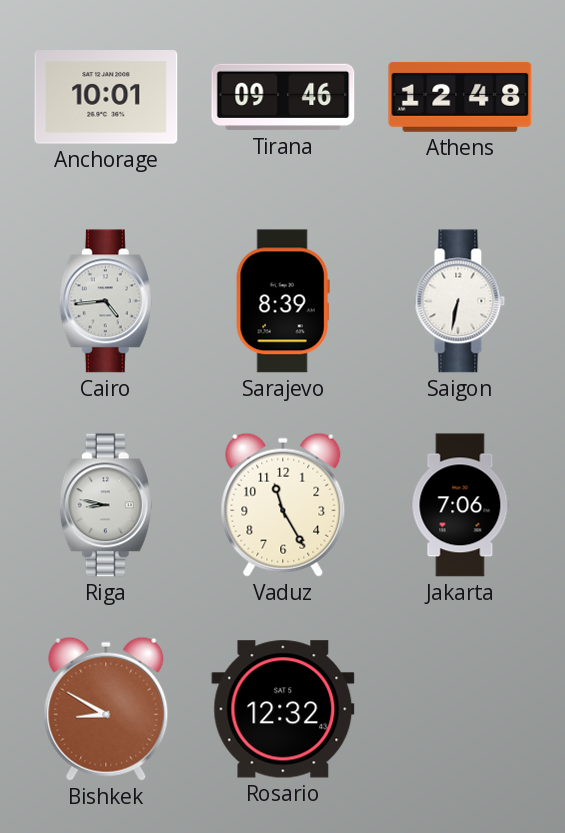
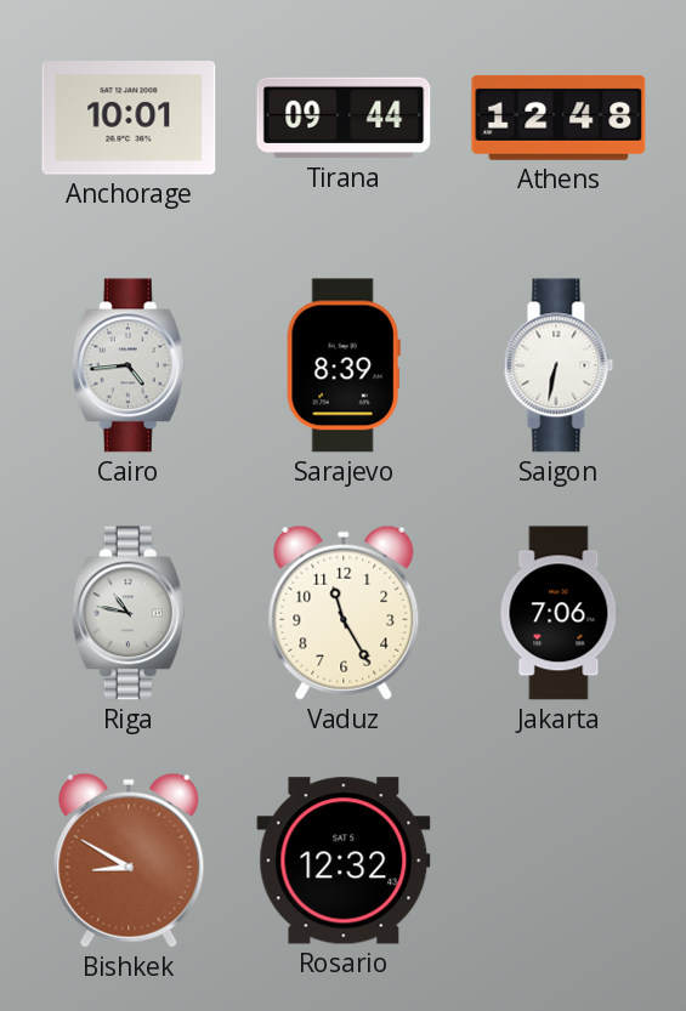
Tirana: 09:46 -> 09:44 (344, 118)
Riga: 8:47 -> 10:47 (129, 613)
